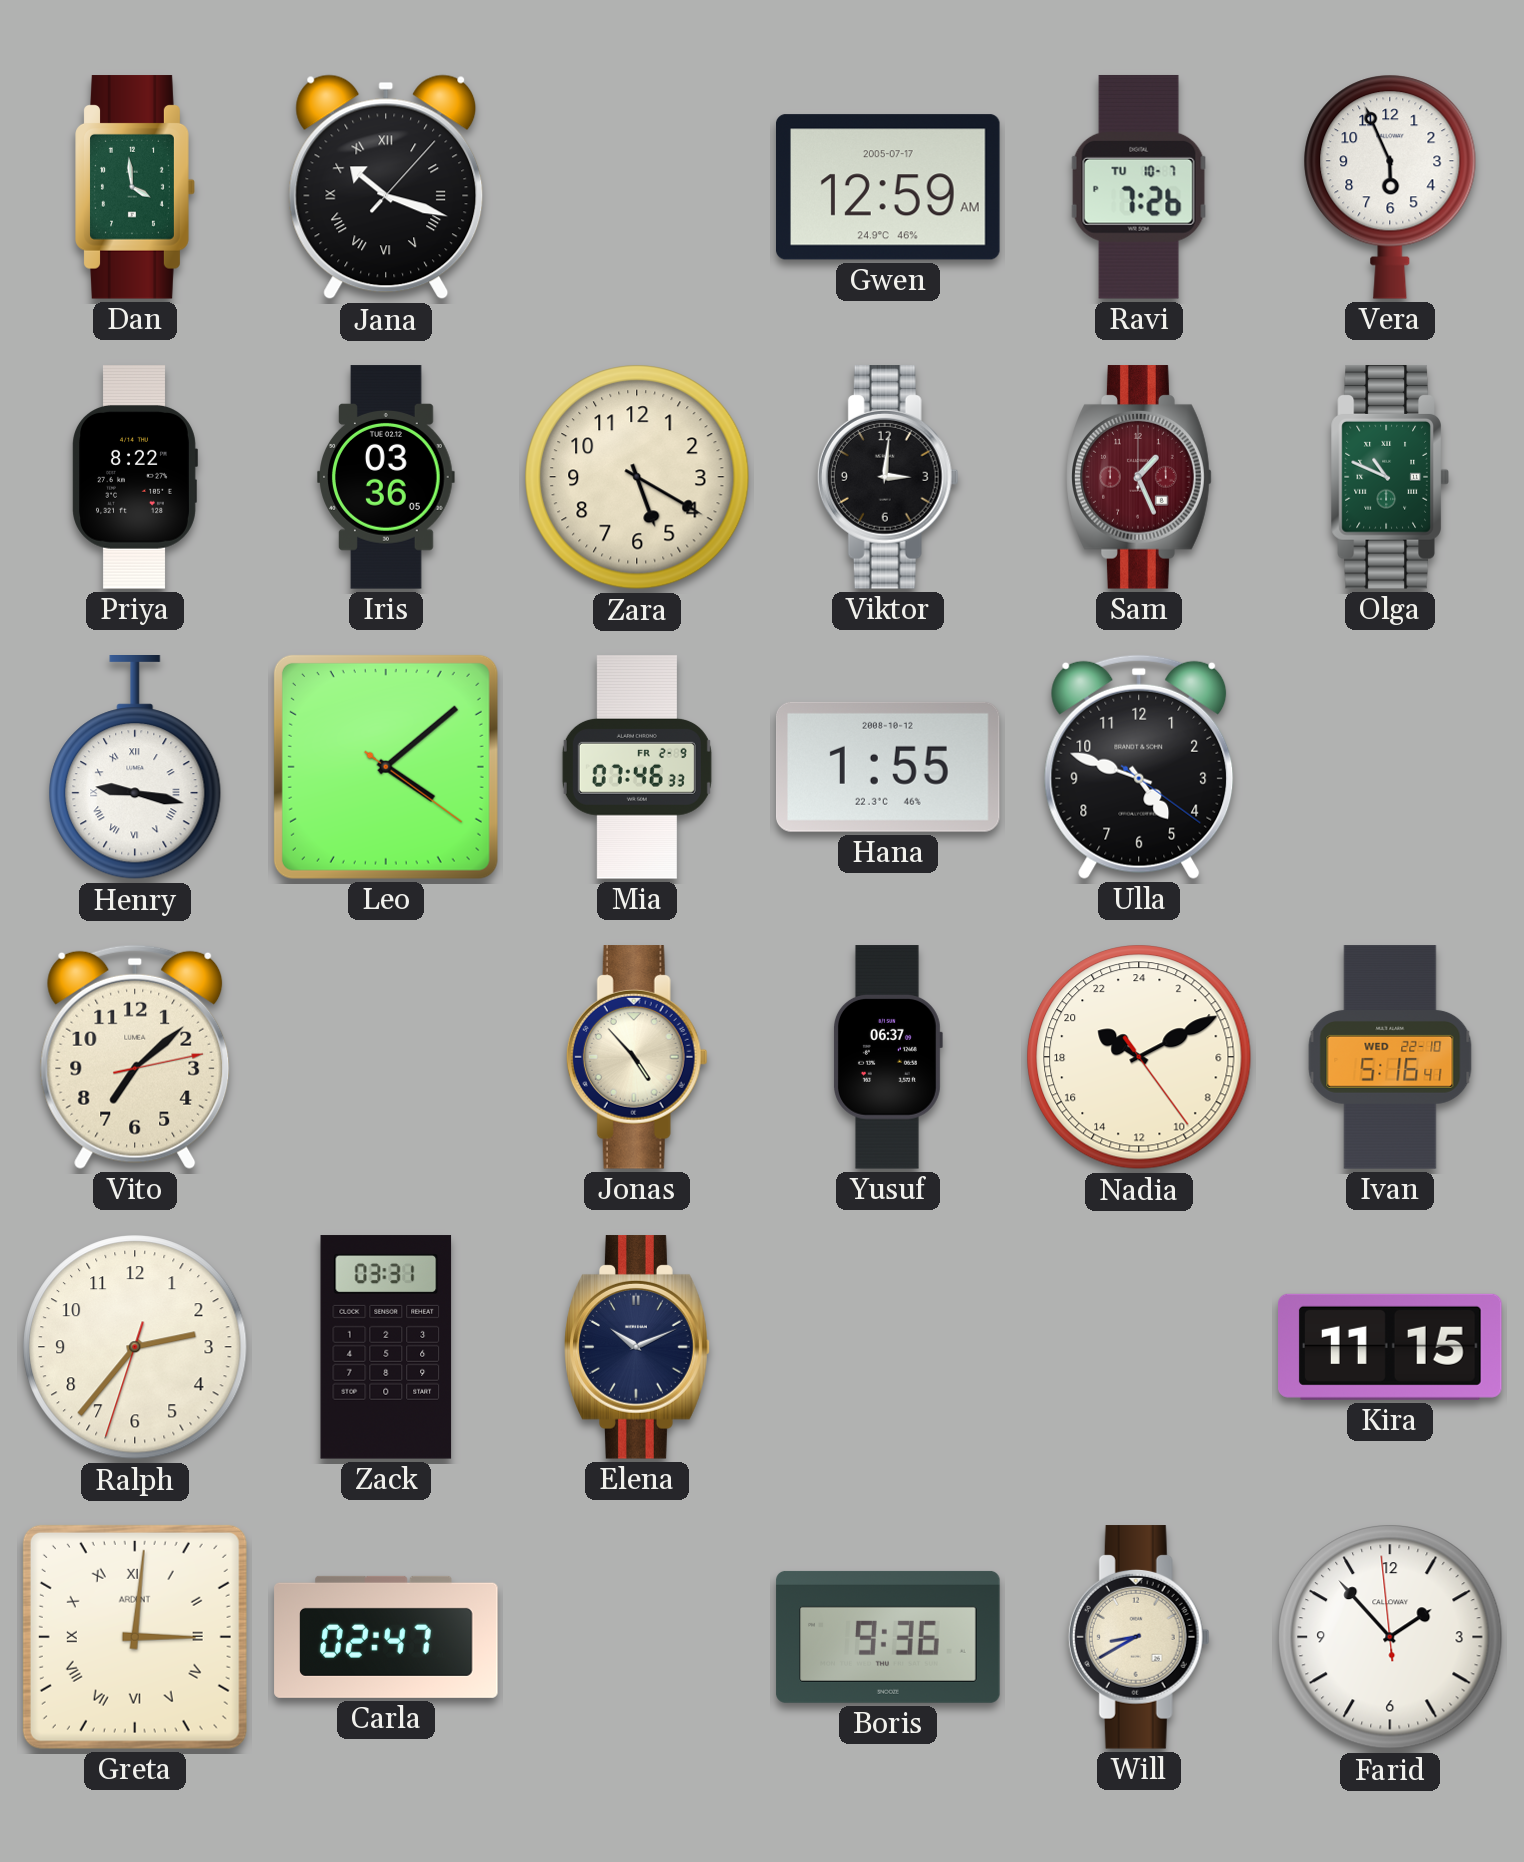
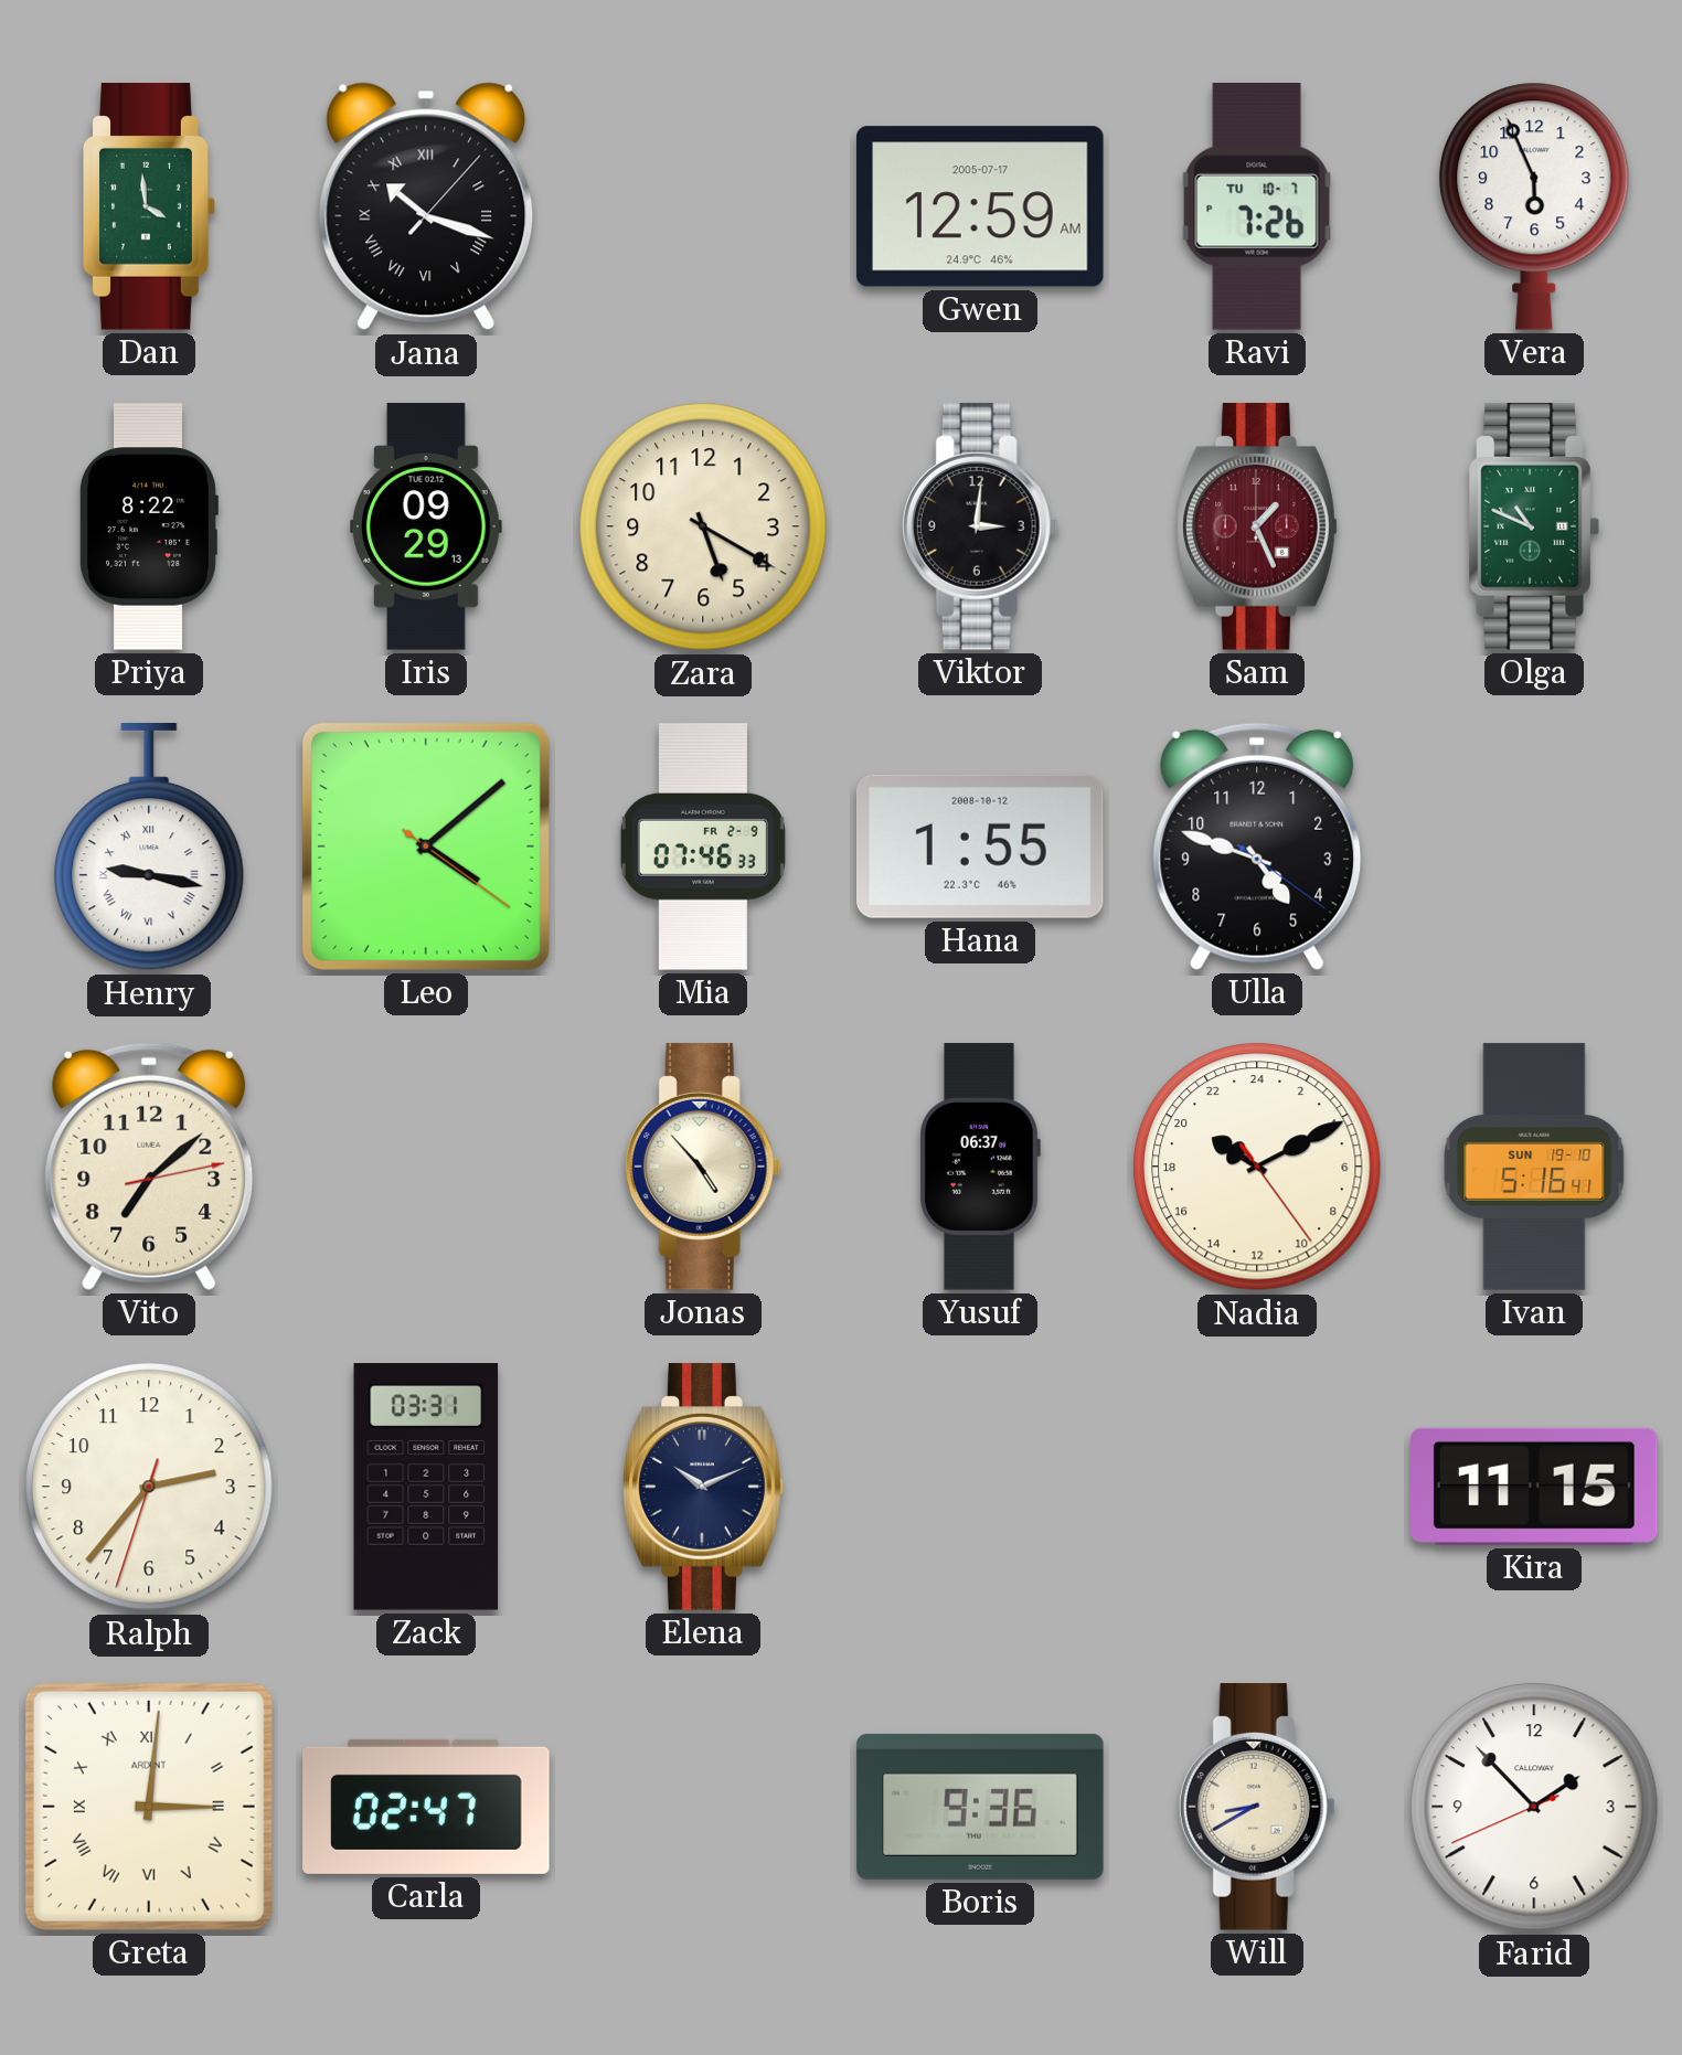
Iris: 03:36 -> 09:29 (426, 526)
Ivan date: WED 22-10 -> SUN 19-10 (1534, 1167)
Farid: 1:52:59 -> 1:52:41 (1534, 1807)
